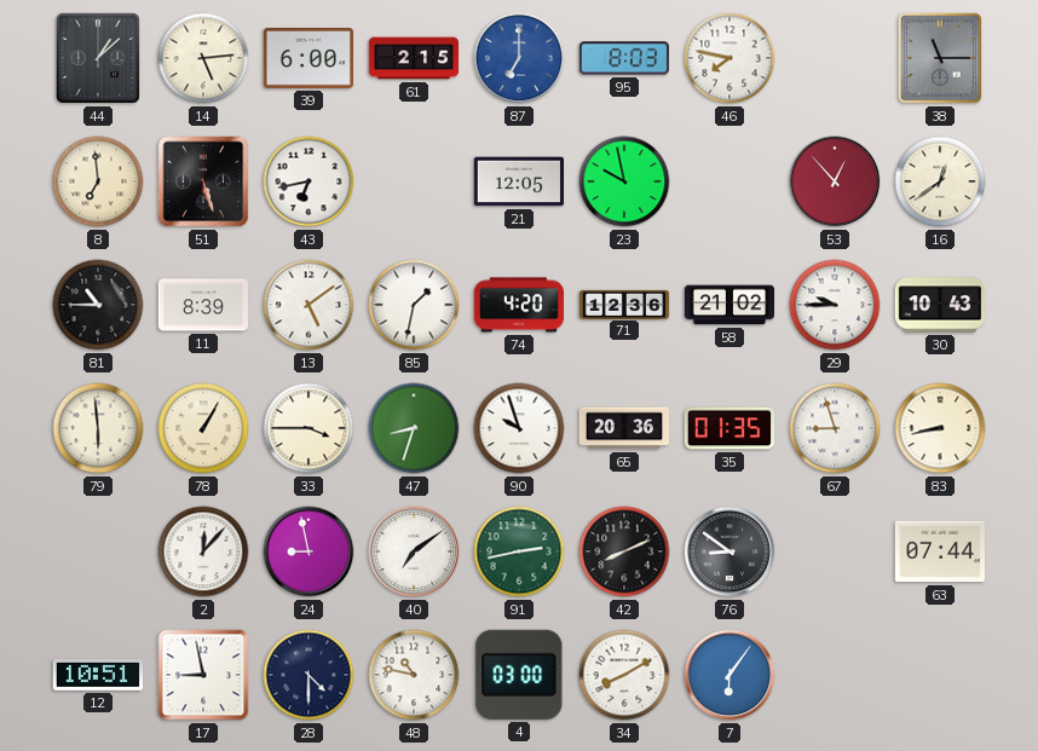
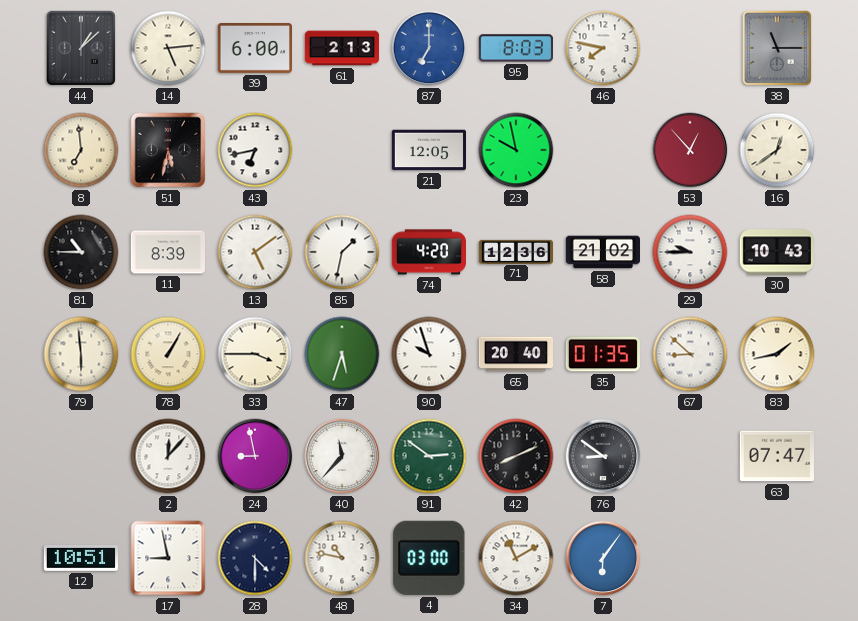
61: 2:15 -> 2:13 (342, 48)
51: 5:27 -> 5:32 (168, 150)
47: 8:33 -> 5:33 (342, 354)
65: 20:36 -> 20:40 (515, 354)
67: 8:57 -> 8:52 (690, 354)
83: 8:43 -> 1:43 (777, 354)
40: 7:09 -> 11:37 (342, 456)
91: 2:43 -> 2:51 (429, 456)
63: 07:44 -> 07:47 (776, 456)
34: 8:10 -> 11:10 (516, 558)
